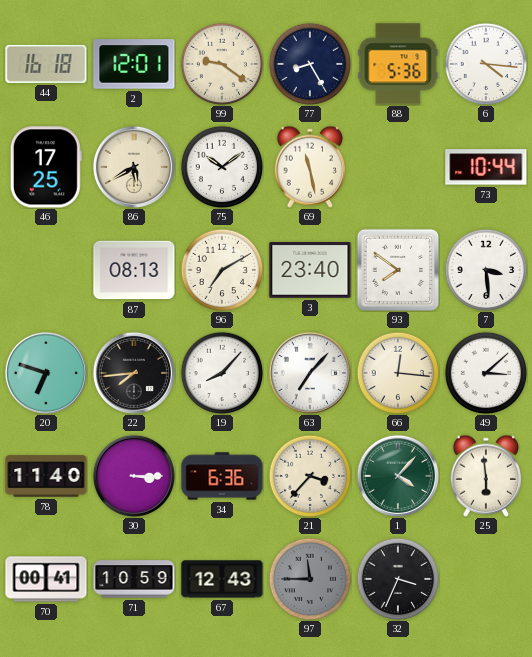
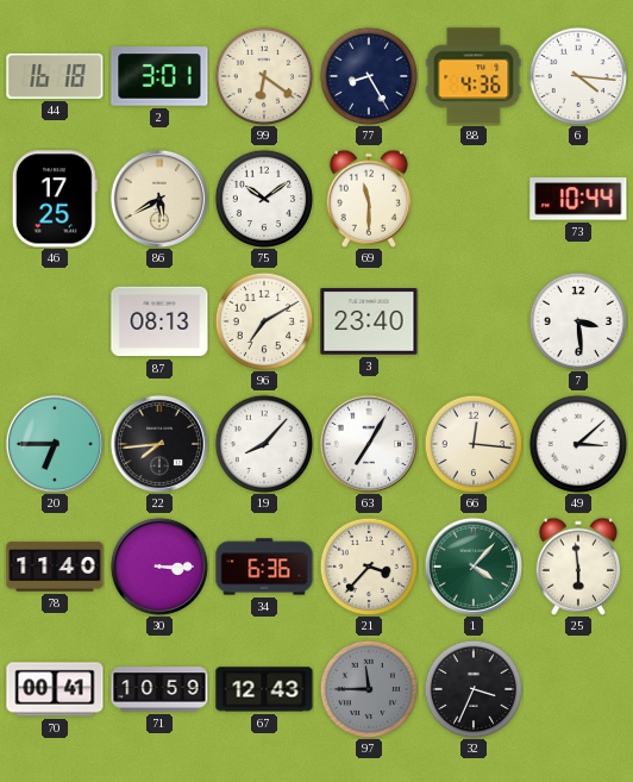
2: 12:01 -> 3:01 (159, 76)
99: 9:21 -> 6:21 (264, 76)
88: 5:36 -> 4:36 (474, 76)
69: 11:28 -> 11:30 (368, 199)
93: 7:51 -> none (397, 269)
20: 6:48 -> 6:45 (55, 444)
63: 7:07 -> 7:05 (369, 444)
